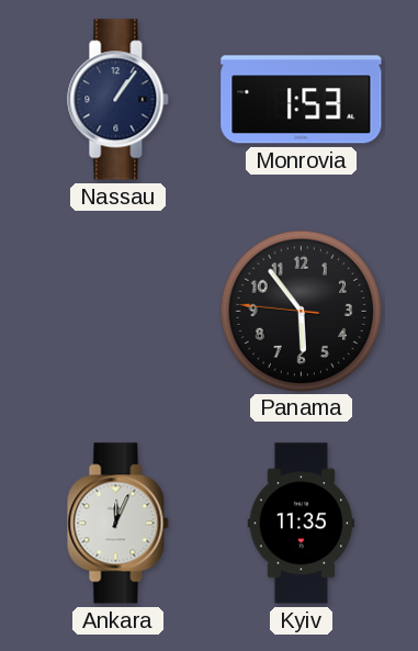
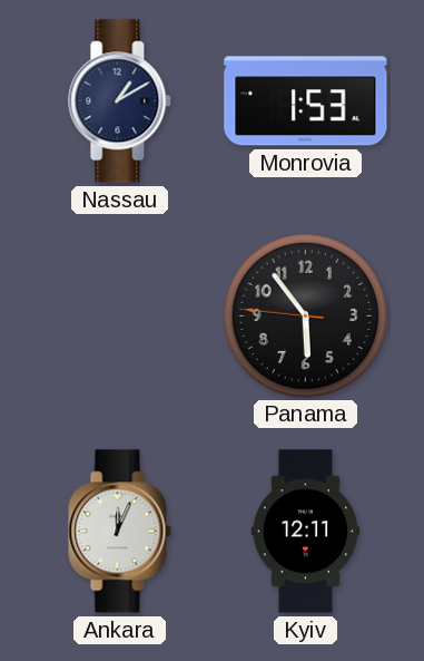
Nassau: 1:06 -> 1:10 (120, 101)
Kyiv: 11:35 -> 12:11 (305, 532)
